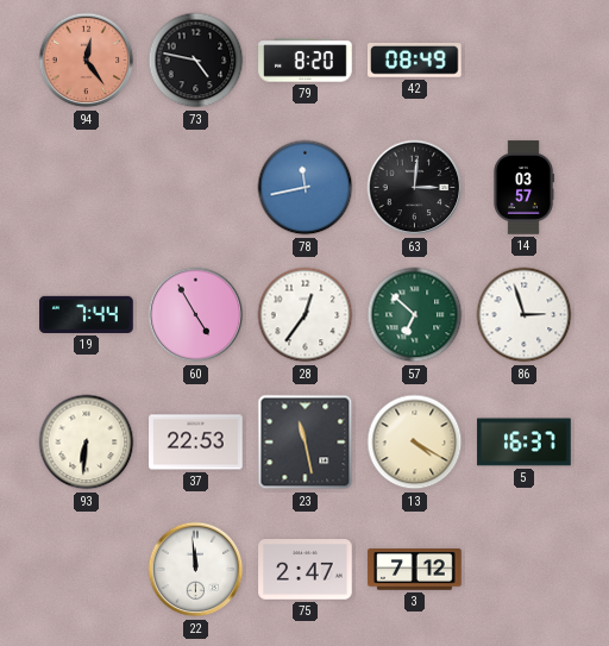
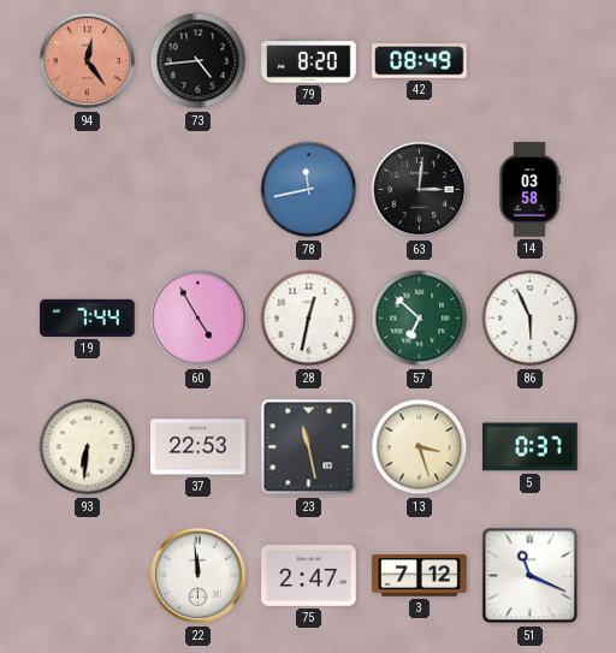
73: 4:47 -> 4:44 (199, 61)
14: 03:57 -> 03:58 (529, 190)
28: 12:36 -> 12:32 (309, 319)
86: 2:57 -> 5:56 (531, 319)
13: 4:20 -> 3:27 (420, 447)
5: 16:37 -> 0:37 (531, 447)
51: none -> 11:19 (531, 576)
